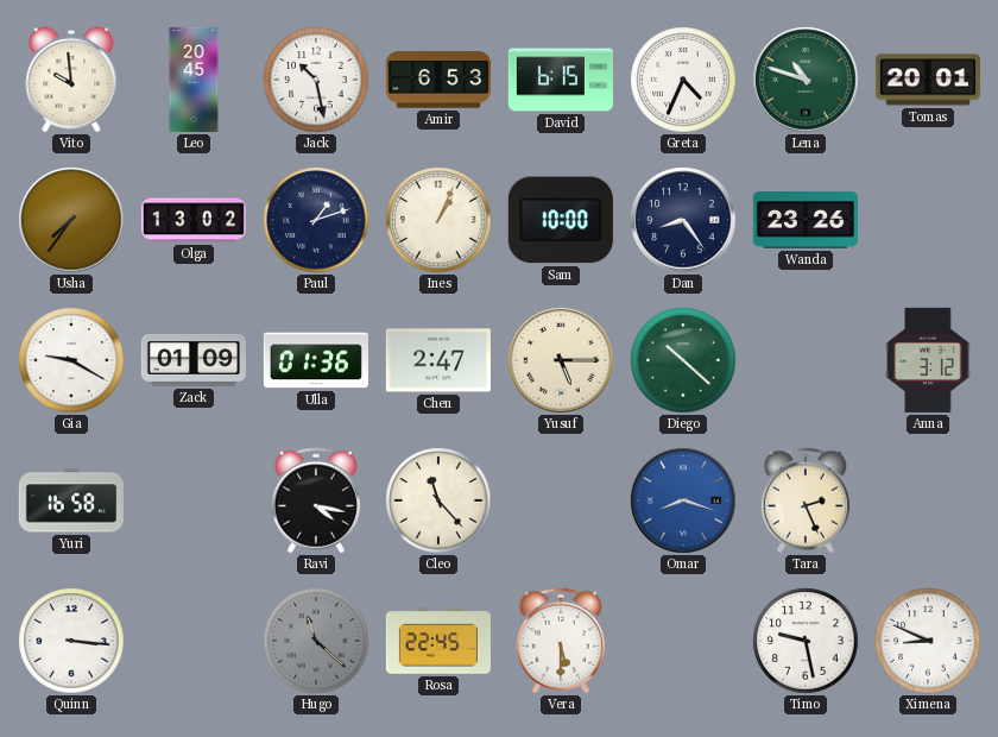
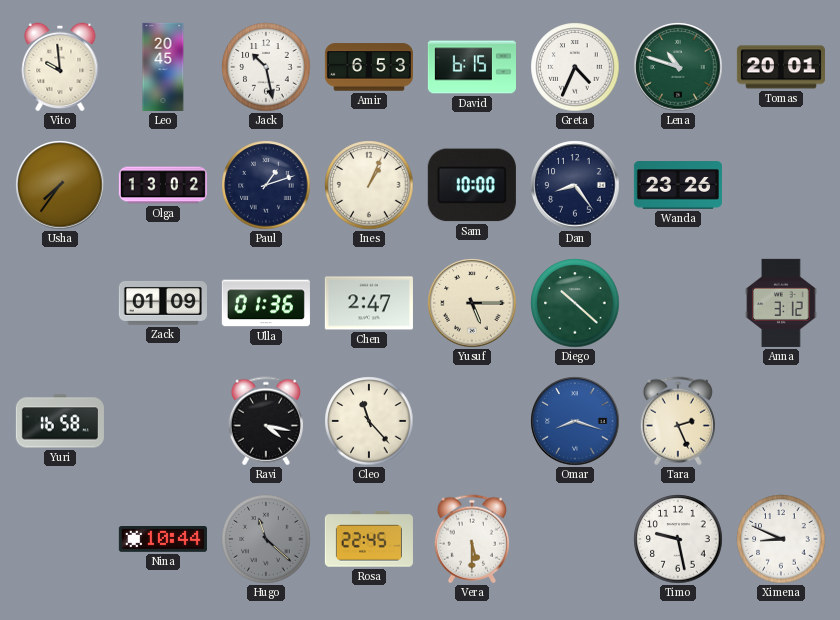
Gia: 9:20 -> none (71, 360)
Quinn: 3:16 -> none (71, 641)
Nina: none -> 10:44 (163, 539)
